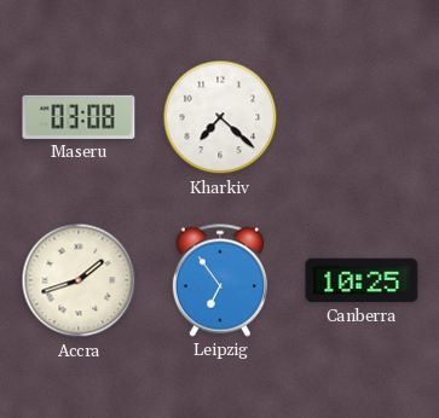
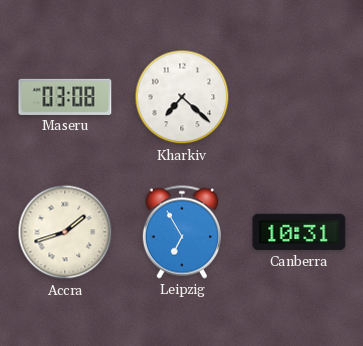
Leipzig: 6:54 -> 6:55 (182, 232)
Canberra: 10:25 -> 10:31 (299, 232)
